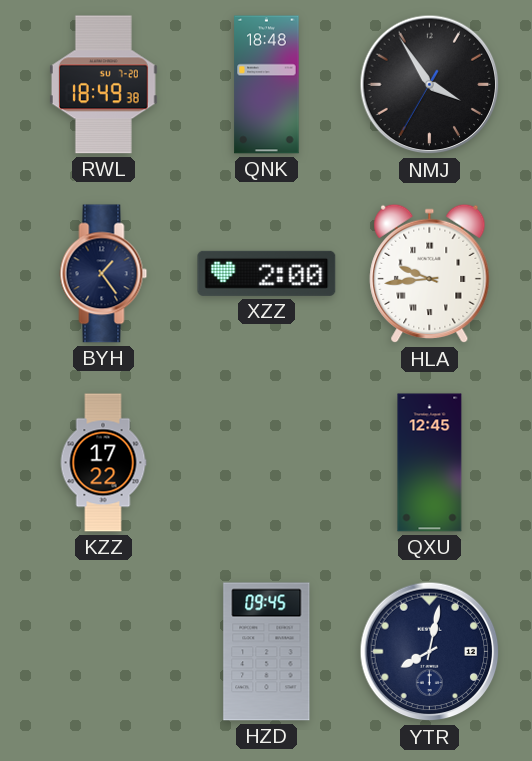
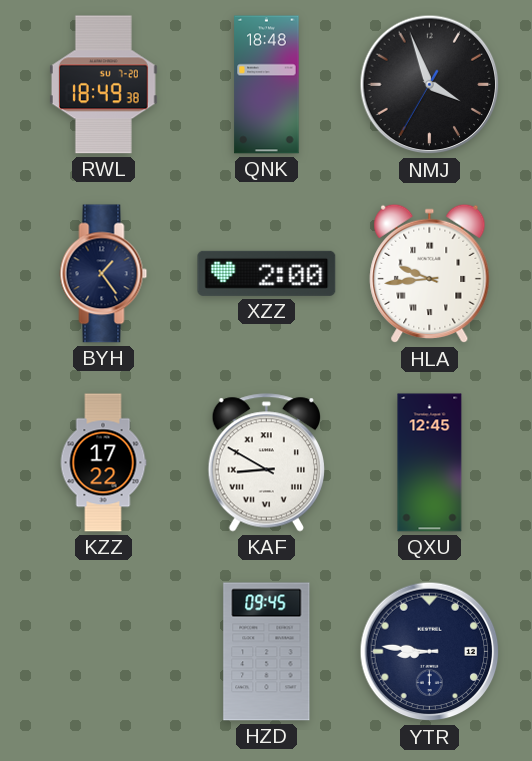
NMJ: 3:54 -> 3:56 (430, 85)
KAF: none -> 8:50 (266, 463)
YTR: 8:02 -> 8:46 (430, 652)
